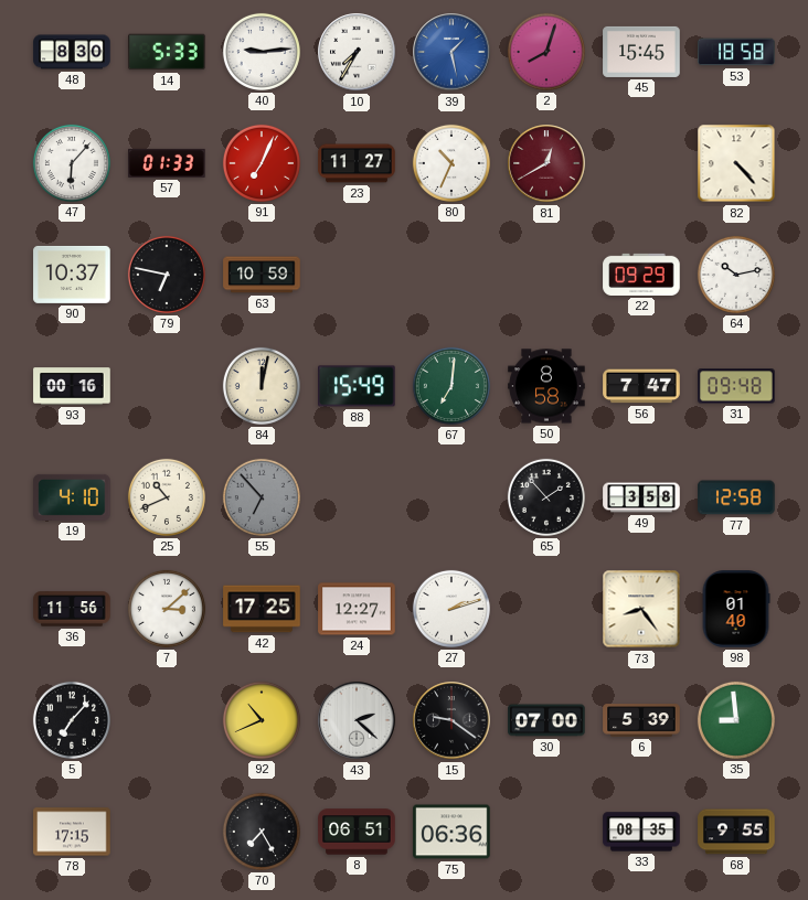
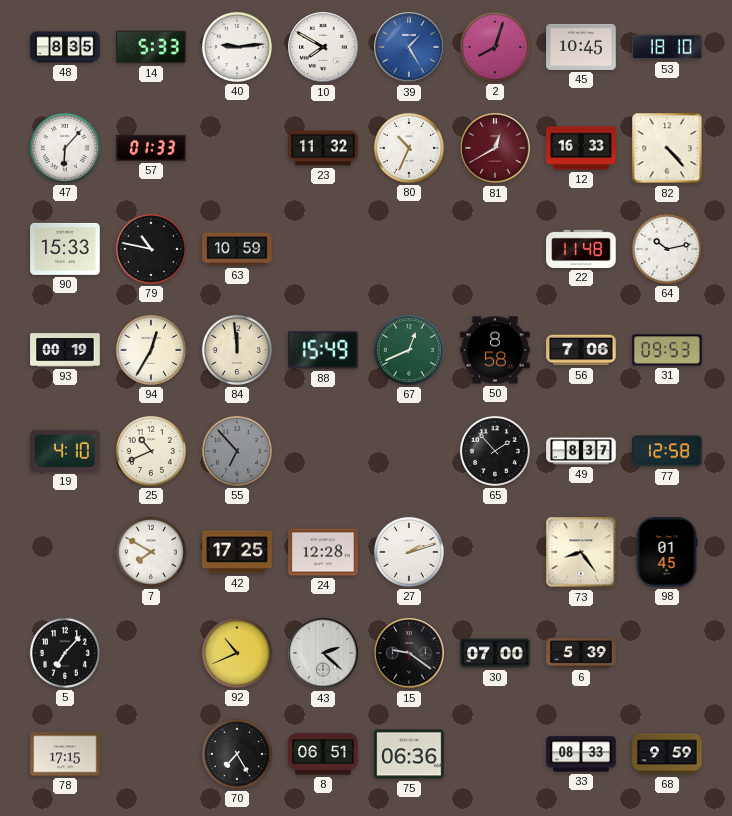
48: 8:30 -> 8:35 (65, 47)
10: 7:35 -> 7:50 (323, 47)
39: 1:28 -> 1:25 (409, 47)
45: 15:45 -> 10:45 (581, 47)
53: 18:58 -> 18:10 (667, 47)
91: 7:04 -> none (262, 163)
23: 11:27 -> 11:32 (323, 148)
12: none -> 16:33 (581, 148)
90: 10:37 -> 15:33 (65, 249)
79: 6:47 -> 10:47 (151, 249)
22: 09:29 -> 11:48 (581, 249)
93: 00:16 -> 00:19 (65, 350)
94: none -> 12:35 (151, 350)
84: 12:02 -> 11:59 (237, 350)
67: 7:01 -> 12:41 (409, 350)
56: 7:47 -> 7:06 (581, 350)
31: 09:48 -> 09:53 (667, 350)
49: 3:58 -> 8:37 (581, 451)
36: 11:56 -> none (72, 609)
7: 3:08 -> 7:50 (151, 552)
24: 12:27 -> 12:28 (323, 552)
98: 01:40 -> 01:45 (667, 552)
35: 8:59 -> none (736, 720)
33: 08:35 -> 08:33 (581, 754)
68: 9:55 -> 9:59 (667, 754)
